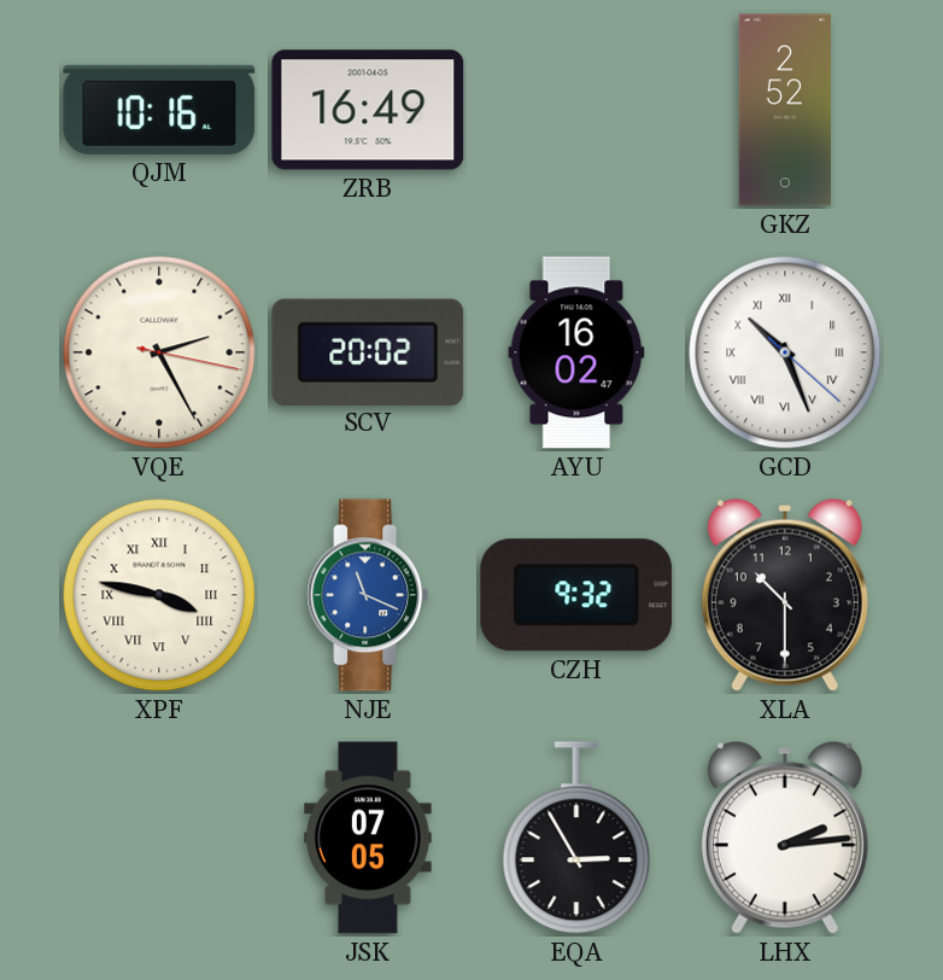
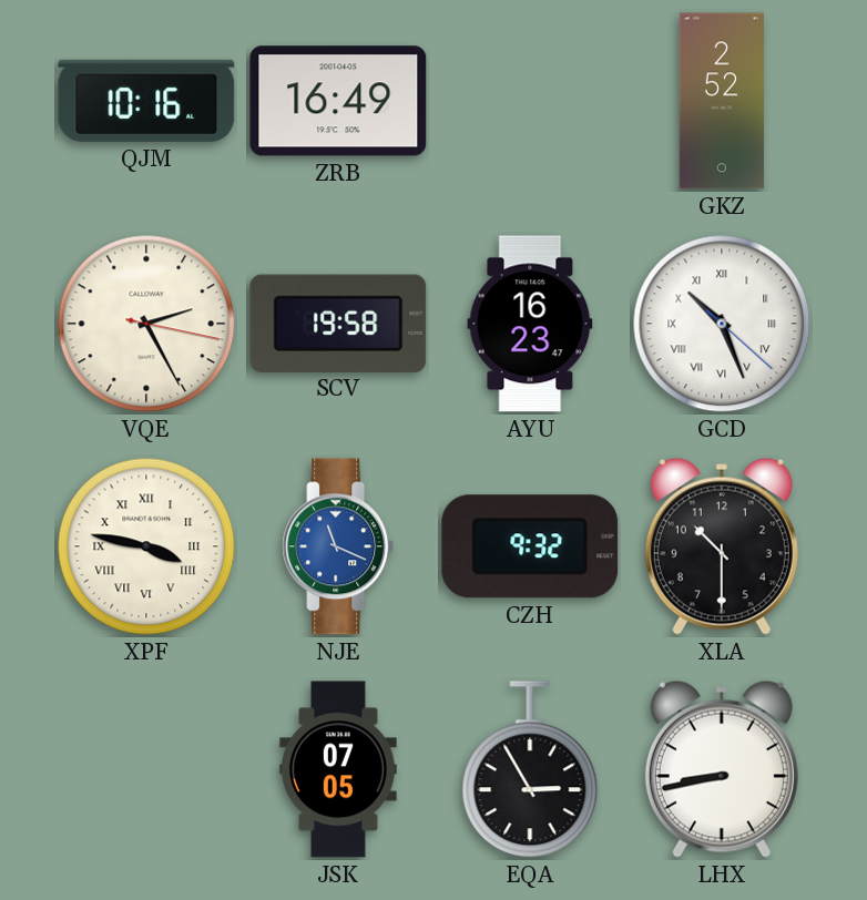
SCV: 20:02 -> 19:58 (338, 323)
AYU: 16:02 -> 16:23 (530, 324)
LHX: 2:14 -> 8:43 (722, 769)
